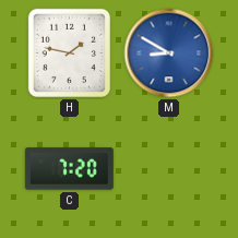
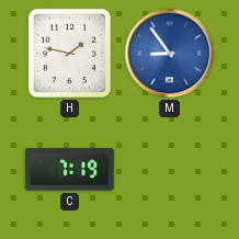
M: 8:50 -> 8:54 (170, 54)
C: 7:20 -> 7:19 (69, 170)
